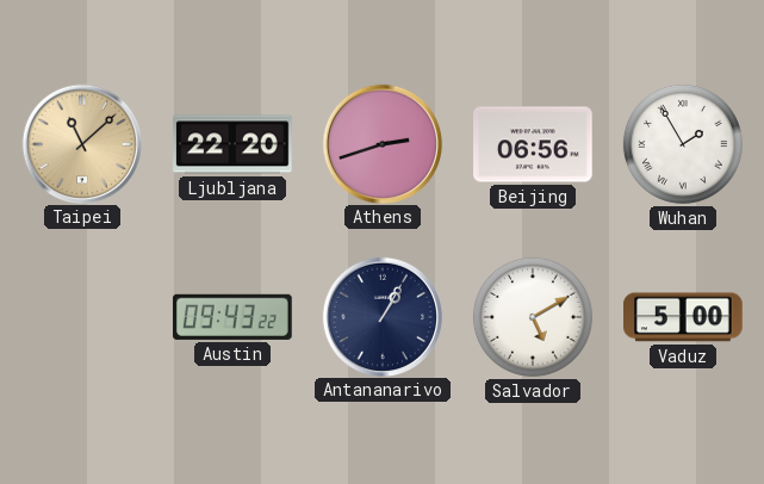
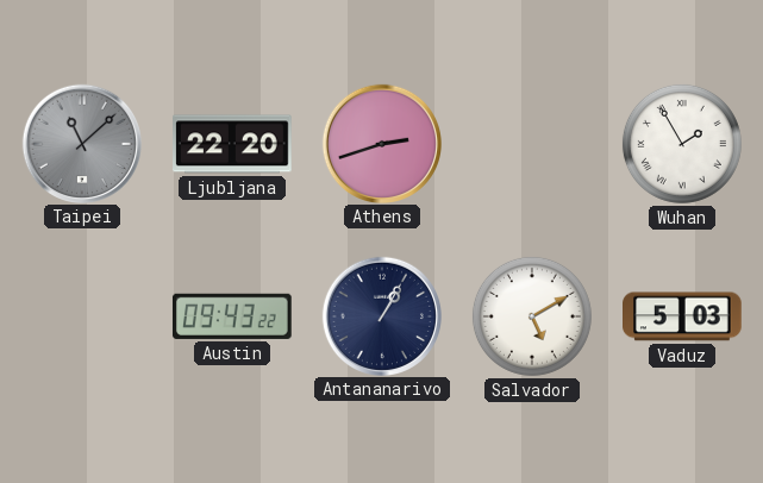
Taipei dial: champagne -> grey (81, 143)
Beijing: 06:56 -> none (534, 144)
Vaduz: 5:00 -> 5:03 (683, 316)
